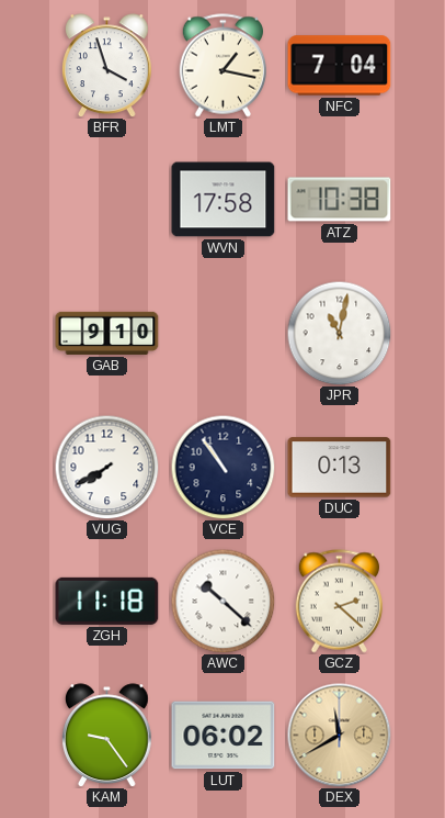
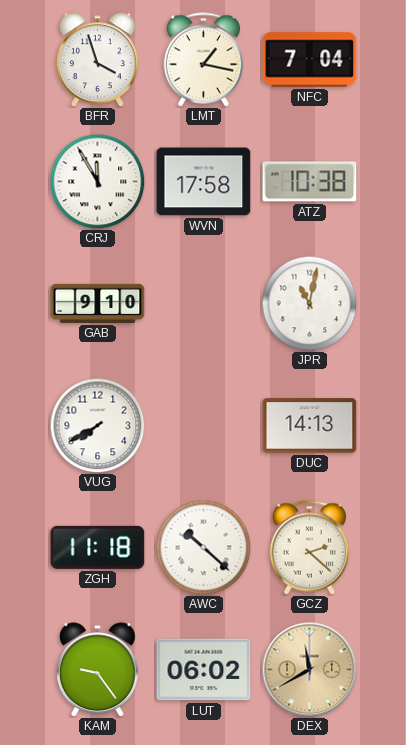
CRJ: none -> 11:55 (97, 181)
VCE: 10:54 -> none (222, 467)
DUC: 0:13 -> 14:13 (310, 426)
